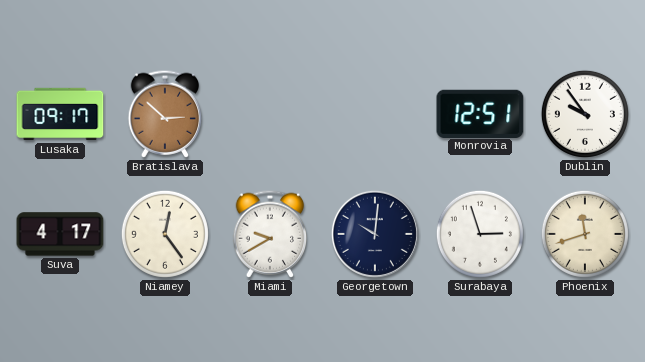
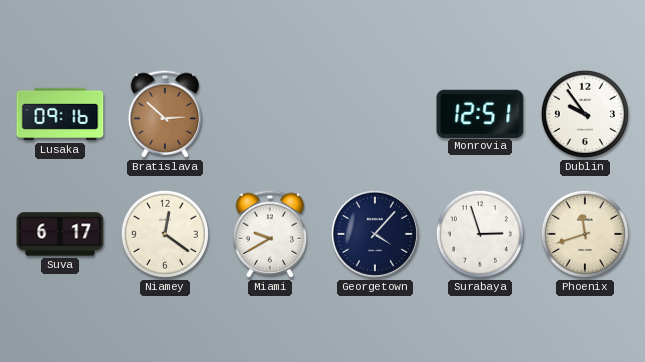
Lusaka: 09:17 -> 09:16 (60, 114)
Suva: 4:17 -> 6:17 (60, 234)
Niamey: 12:24 -> 12:21 (165, 234)
Georgetown: 10:01 -> 4:07 (375, 234)
